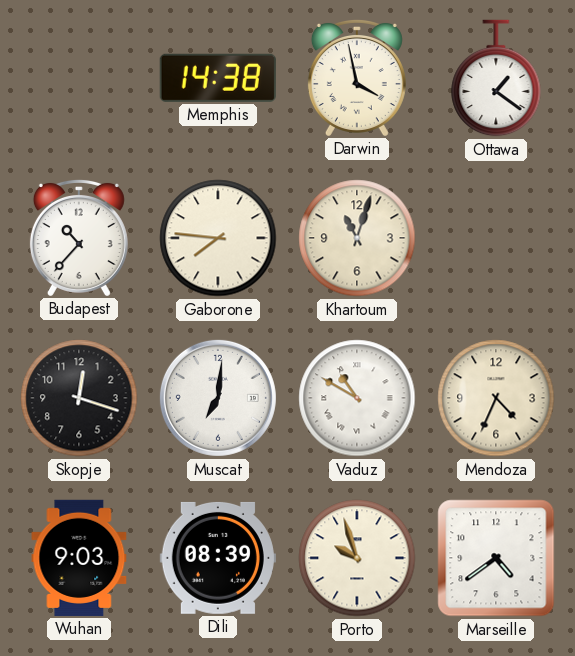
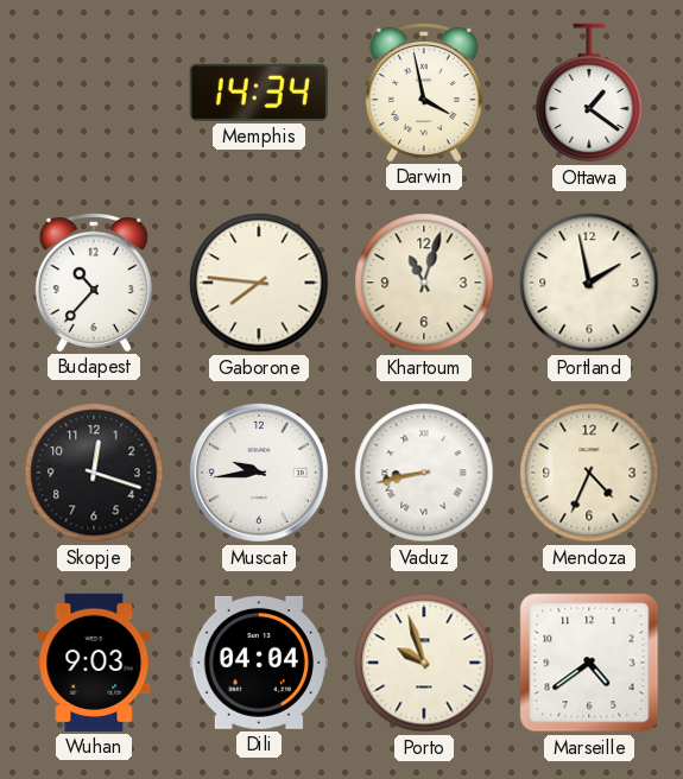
Memphis: 14:38 -> 14:34 (259, 93)
Portland: none -> 1:58 (589, 283)
Muscat: 7:01 -> 9:44 (259, 473)
Vaduz: 10:50 -> 8:43 (424, 473)
Dili: 08:39 -> 04:04 (259, 663)
